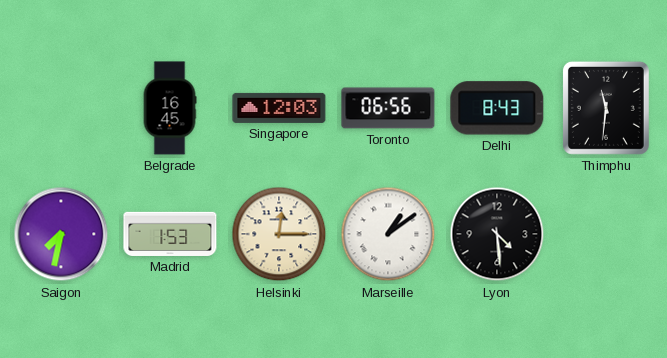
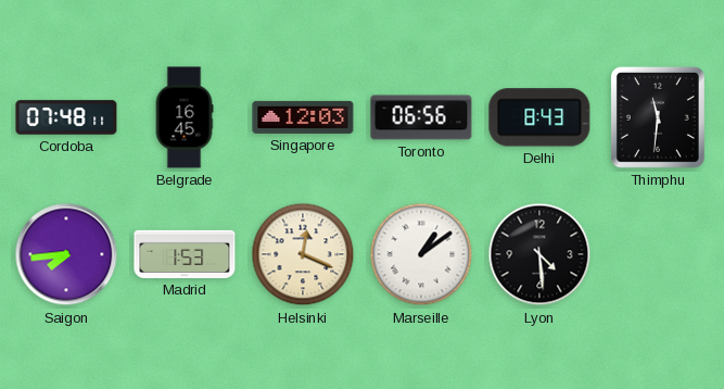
Cordoba: none -> 07:48 (66, 117)
Saigon: 7:32 -> 7:44 (66, 254)
Helsinki: 12:15 -> 12:19 (303, 254)
